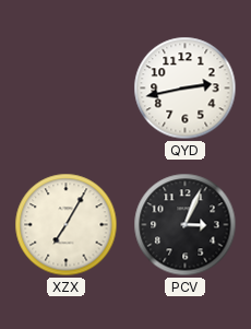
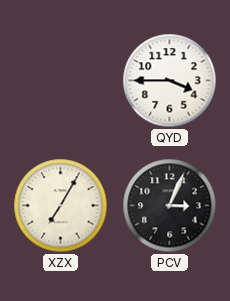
QYD: 2:43 -> 3:45 (170, 81)
